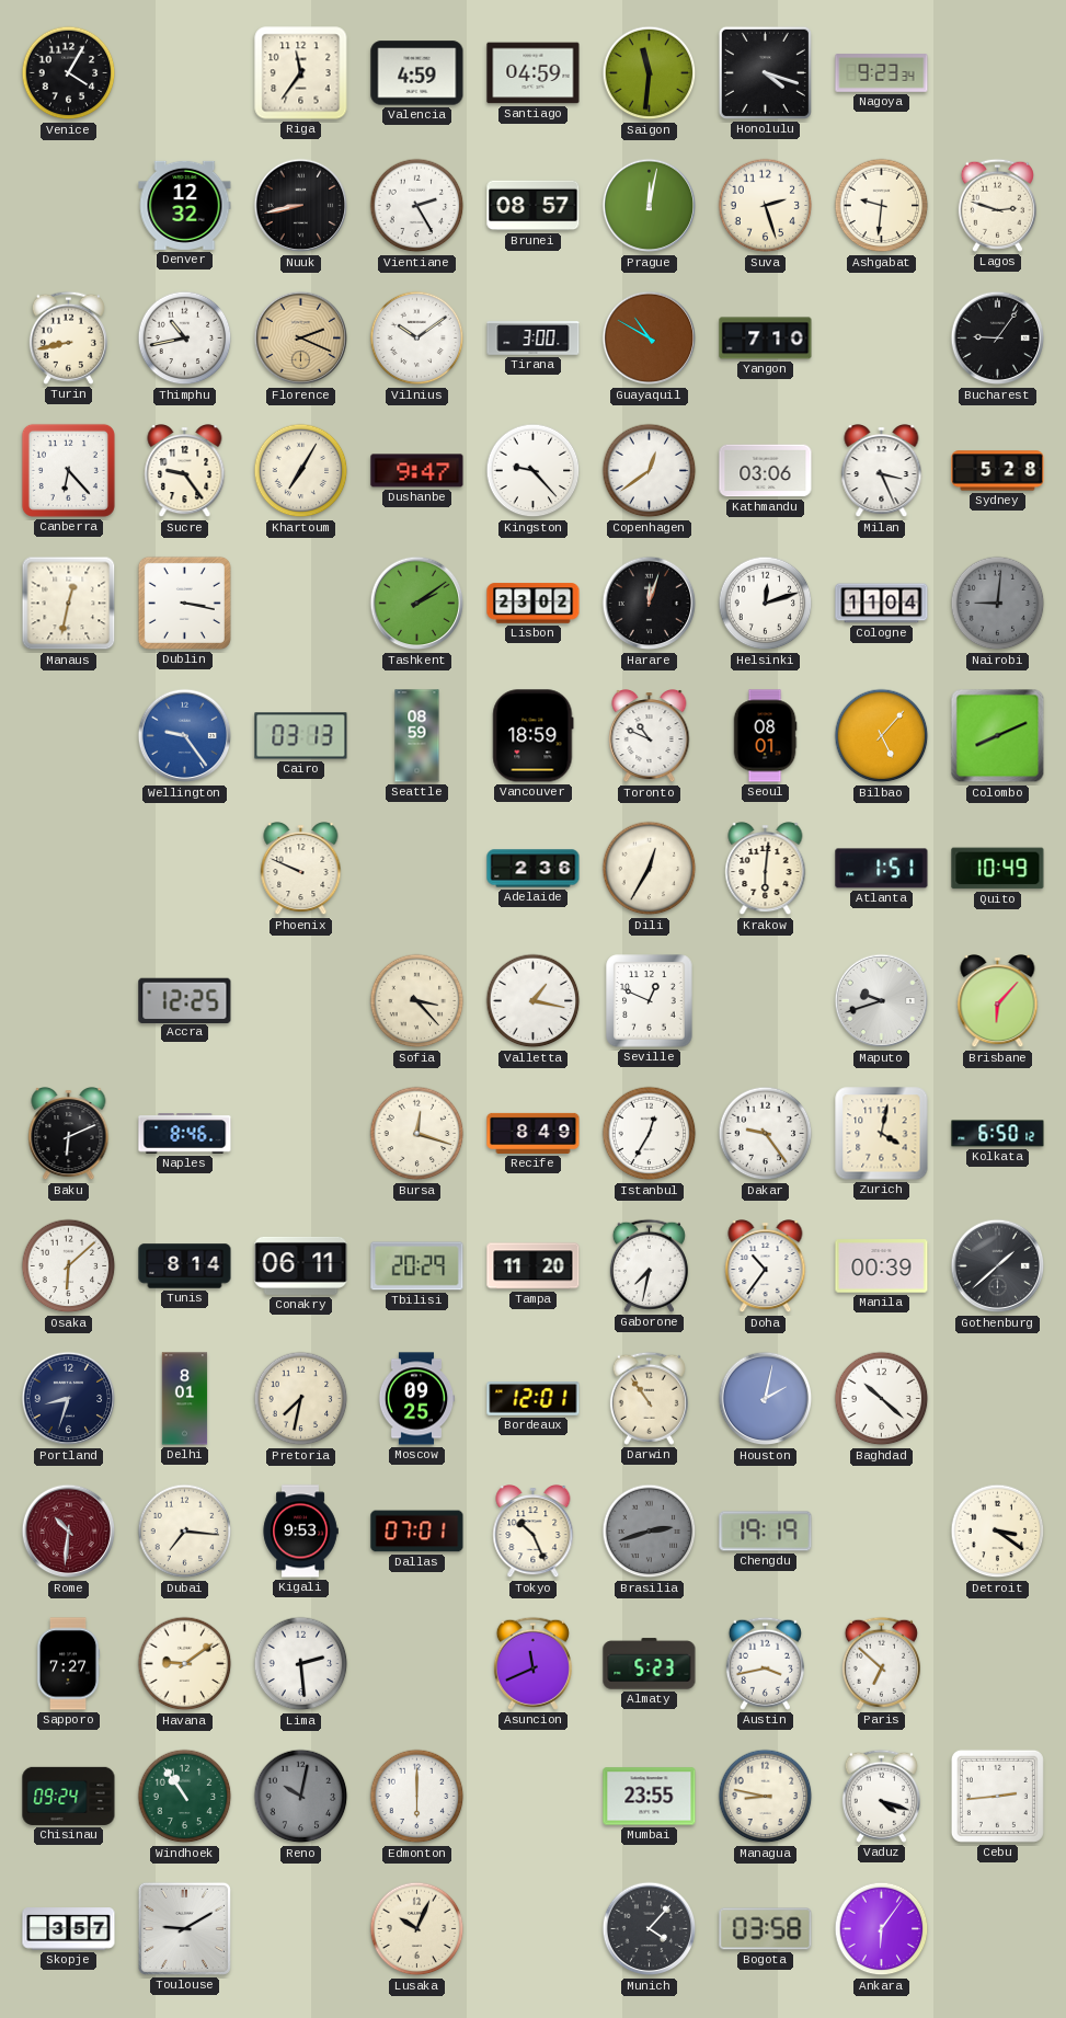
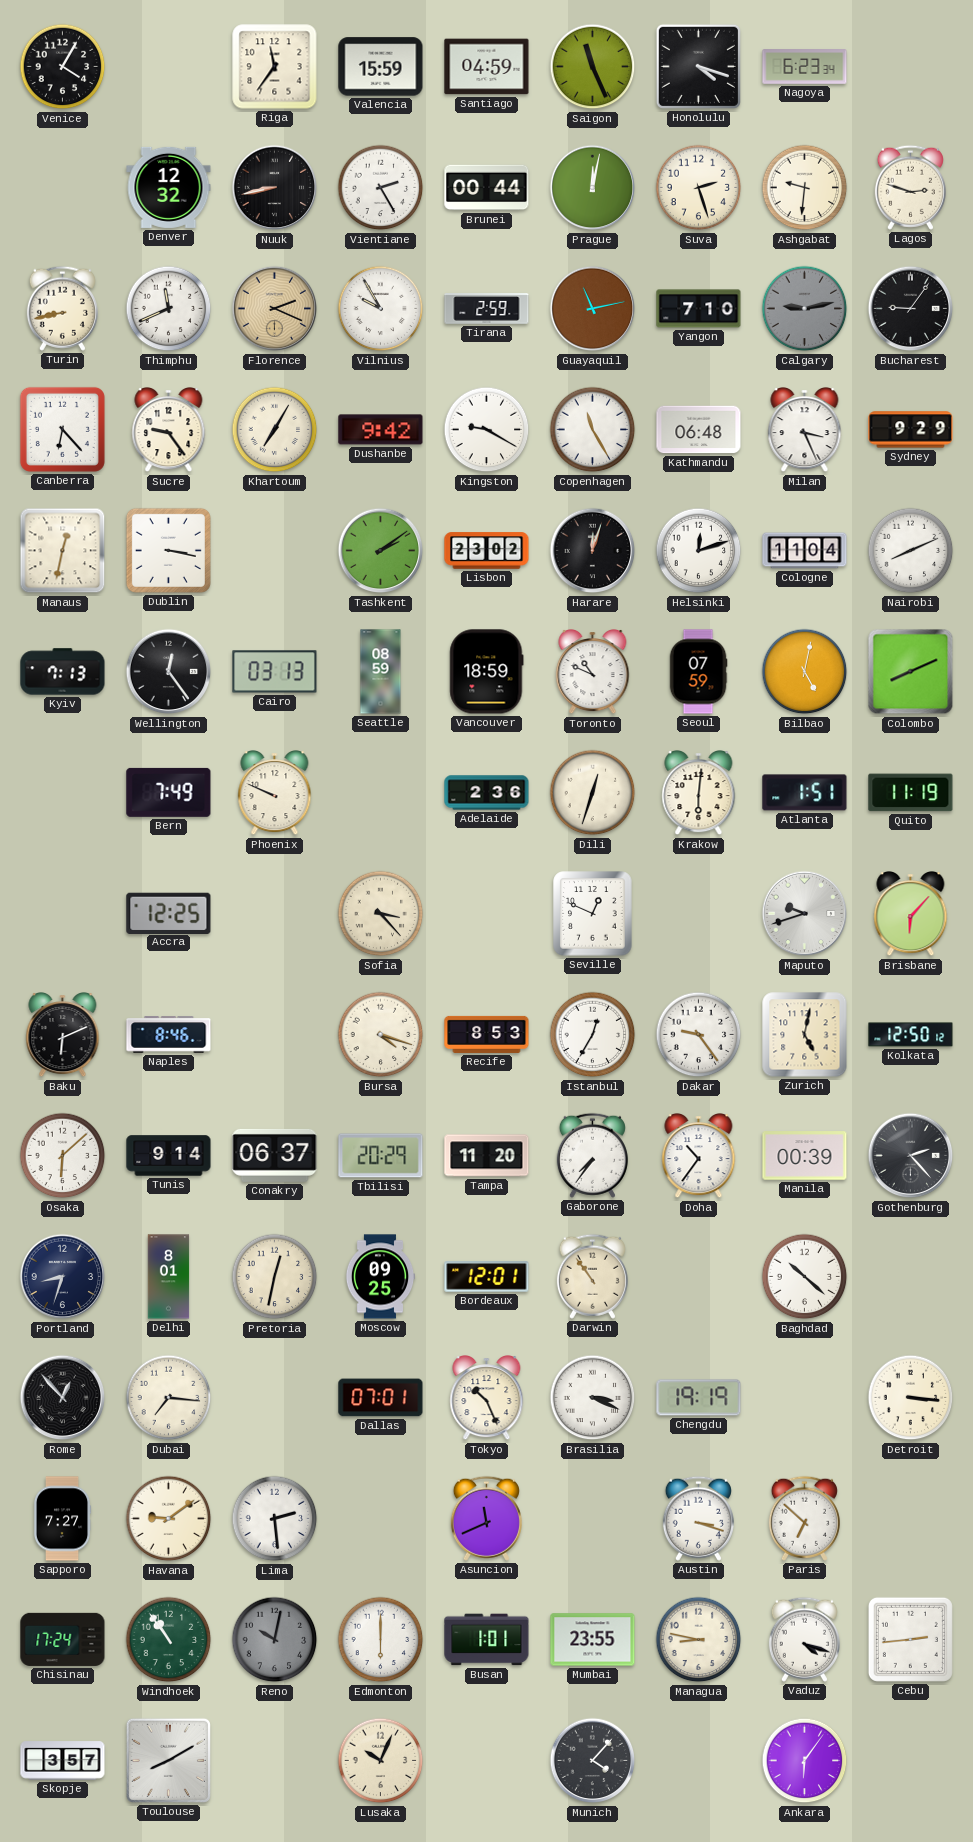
Valencia: 4:59 -> 15:59 (381, 67)
Saigon: 11:31 -> 11:26 (593, 67)
Nagoya: 9:23 -> 6:23 (805, 67)
Brunei: 08:57 -> 00:44 (487, 188)
Thimphu: 10:43 -> 11:41 (169, 309)
Vilnius: 10:09 -> 9:55 (381, 309)
Tirana: 3:00 -> 2:59 (487, 309)
Guayaquil: 10:50 -> 11:13 (593, 309)
Calgary: none -> 9:13 (805, 309)
Dushanbe: 9:47 -> 9:42 (381, 430)
Kingston: 9:23 -> 9:20 (487, 430)
Copenhagen: 12:39 -> 11:25 (593, 430)
Kathmandu: 03:06 -> 06:48 (699, 430)
Sydney: 5:28 -> 9:29 (911, 430)
Nairobi: 9:01 -> 8:11 (911, 551)
Nairobi dial: grey -> white (911, 551)
Kyiv: none -> 7:13 (63, 672)
Wellington: 9:24 -> 12:24 (169, 672)
Wellington dial: blue -> black (169, 672)
Seoul: 08:01 -> 07:59 (698, 672)
Bilbao: 5:07 -> 5:02 (805, 672)
Bern: none -> 7:49 (169, 792)
Dili: 12:35 -> 12:33 (593, 793)
Quito: 10:49 -> 11:19 (911, 793)
Valletta: 1:17 -> none (534, 1001)
Bursa: 12:18 -> 4:18 (381, 1035)
Recife: 8:49 -> 8:53 (487, 1034)
Zurich: 4:02 -> 5:02 (805, 1035)
Kolkata: 6:50 -> 12:50 (911, 1035)
Tunis: 8:14 -> 9:14 (169, 1156)
Conakry: 06:11 -> 06:37 (275, 1155)
Gaborone: 7:32 -> 7:36 (592, 1155)
Gothenburg: 1:38 -> 2:23 (911, 1156)
Pretoria: 7:32 -> 12:32 (275, 1277)
Houston: 2:02 -> none (766, 1399)
Rome: 10:31 -> 12:53 (63, 1398)
Rome dial: burgundy -> black (63, 1398)
Kigali: 9:53 -> none (300, 1532)
Brasilia: 2:42 -> 3:19 (593, 1398)
Brasilia dial: grey -> white (593, 1398)
Detroit: 3:21 -> 3:16 (911, 1398)
Almaty: 5:23 -> none (650, 1664)
Austin: 3:43 -> 3:18 (698, 1518)
Chisinau: 09:24 -> 17:24 (63, 1639)
Busan: none -> 1:01 (487, 1640)
Toulouse: 9:10 -> 8:10 (168, 1760)
Bogota: 03:58 -> none (766, 1929)
